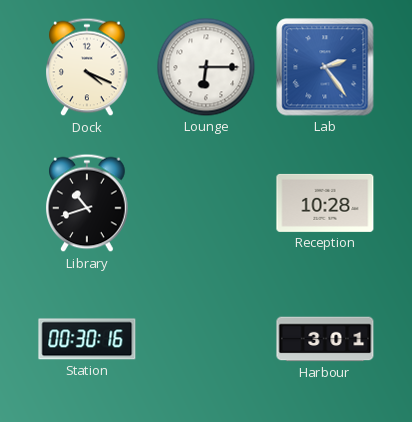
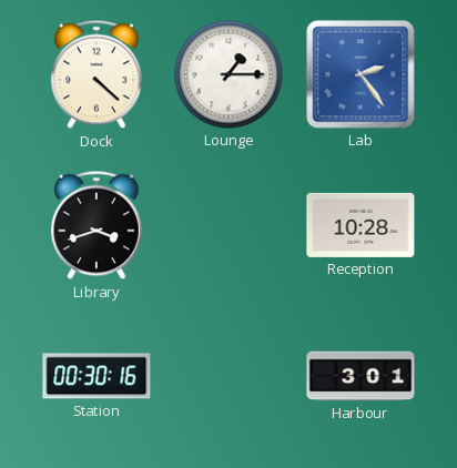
Dock: 4:19 -> 4:22 (97, 74)
Lounge: 6:15 -> 1:15 (228, 74)
Library: 10:42 -> 3:42 (97, 225)
